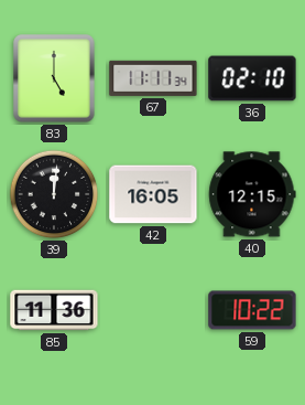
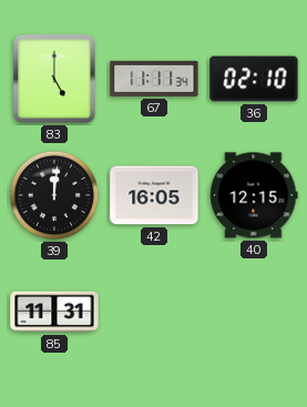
85: 11:36 -> 11:31 (54, 312)
59: 10:22 -> none (252, 310)
